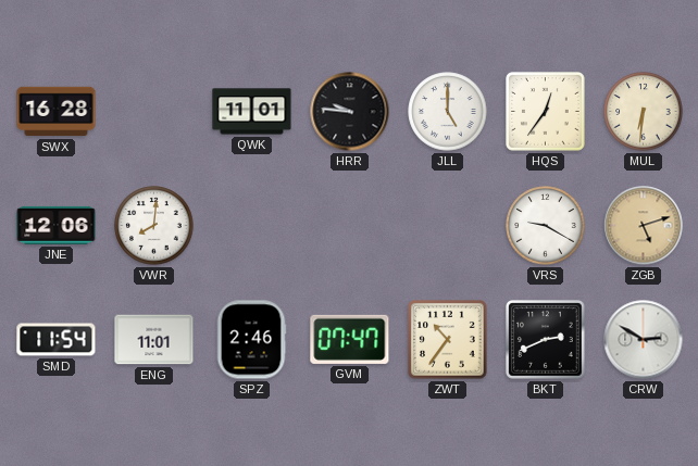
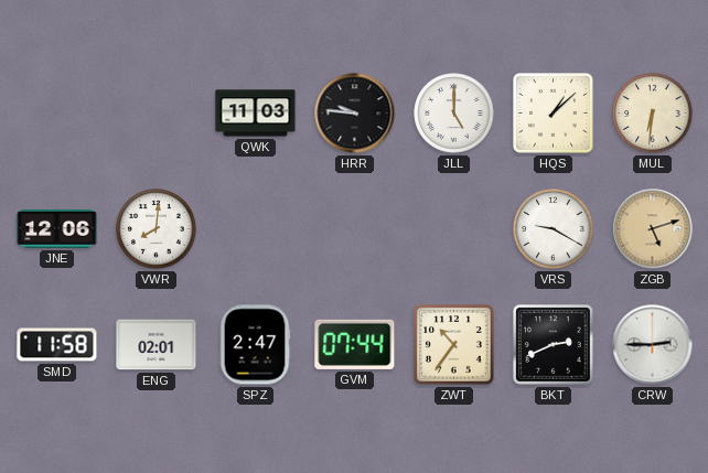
SWX: 16:28 -> none (57, 112)
QWK: 11:01 -> 11:03 (256, 114)
HQS: 12:36 -> 1:08 (554, 114)
SMD: 11:54 -> 11:58 (57, 345)
ENG: 11:01 -> 02:01 (157, 345)
SPZ: 2:46 -> 2:47 (255, 345)
GVM: 07:47 -> 07:44 (355, 344)
CRW: 2:50 -> 2:45 (653, 345)
